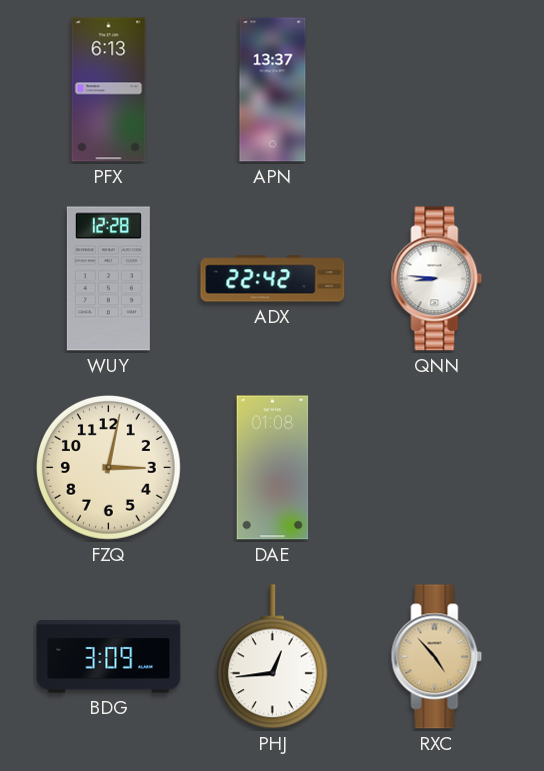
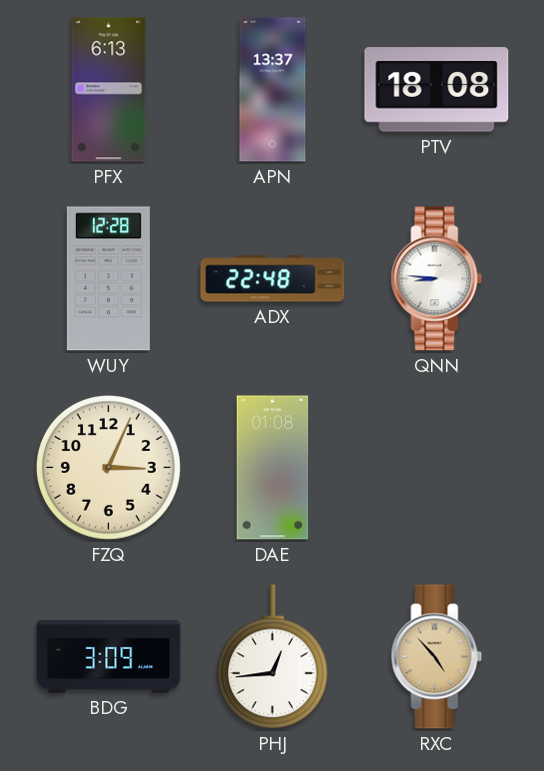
PTV: none -> 18:08 (437, 90)
ADX: 22:42 -> 22:48 (273, 279)
FZQ: 3:02 -> 3:04 (108, 467)
